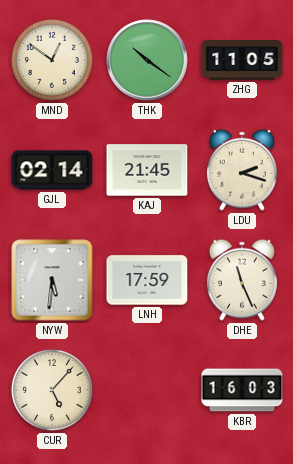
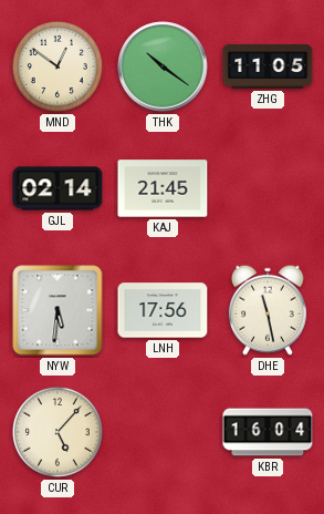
LDU: 2:18 -> none (242, 170)
LNH: 17:59 -> 17:56 (163, 310)
DHE: 11:26 -> 11:28 (268, 310)
KBR: 16:03 -> 16:04 (268, 432)
